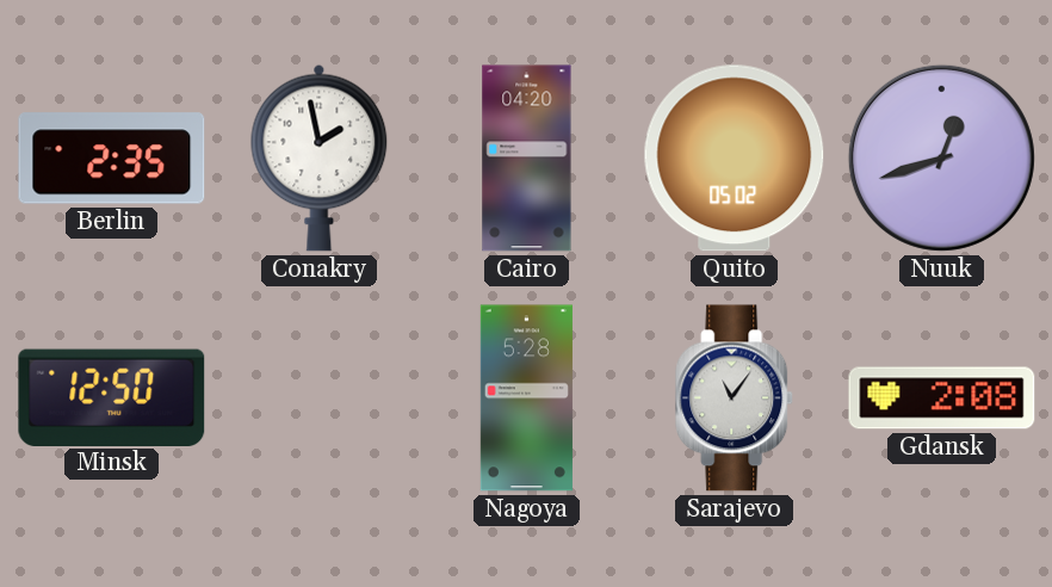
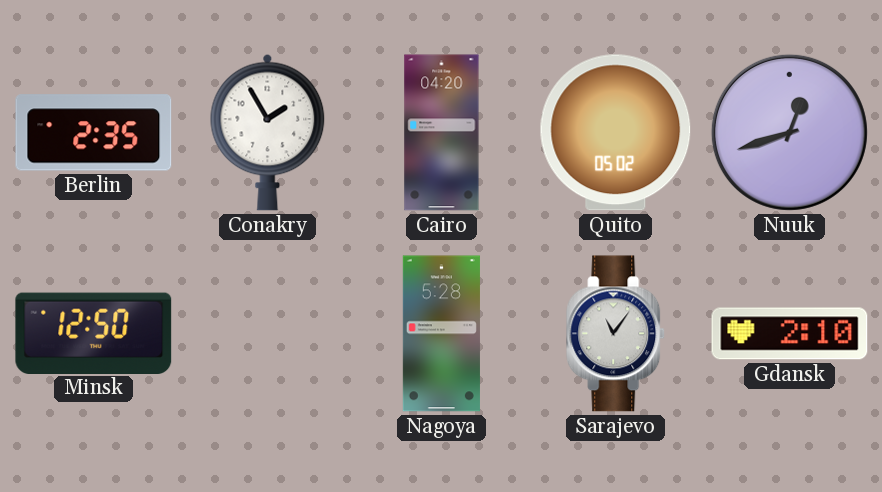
Conakry: 1:58 -> 1:55 (268, 132)
Gdansk: 2:08 -> 2:10 (790, 334)
